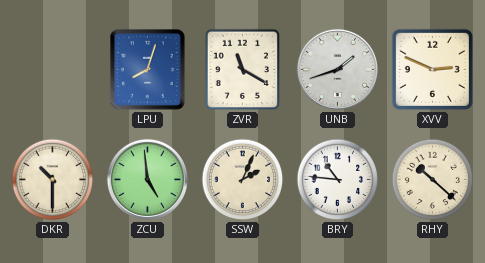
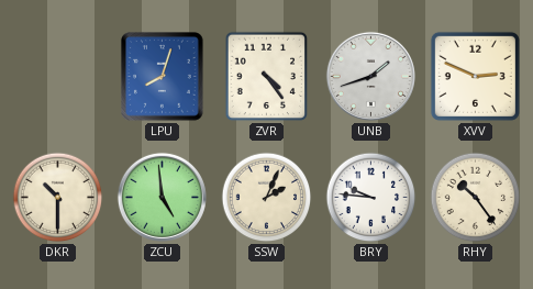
ZVR: 11:20 -> 4:24 (266, 77)
BRY: 10:46 -> 9:46 (371, 198)
RHY: 10:22 -> 10:24 (476, 198)
